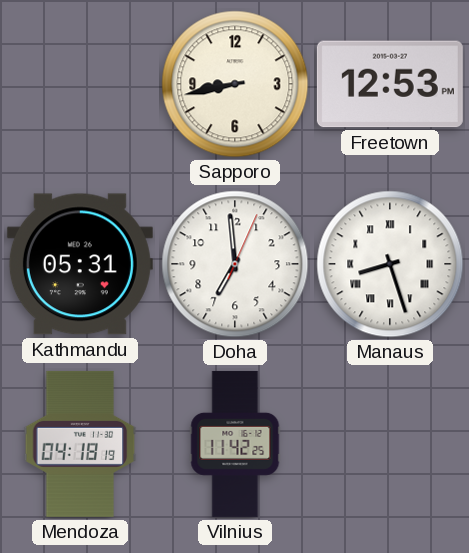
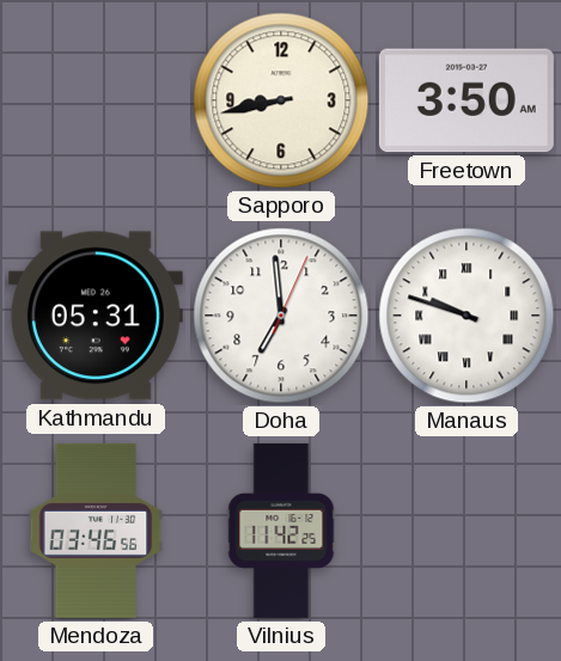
Freetown: 12:53 -> 3:50 (467, 100)
Manaus: 8:27 -> 9:48 (467, 316)
Mendoza: 04:18 -> 03:46 (96, 531)
